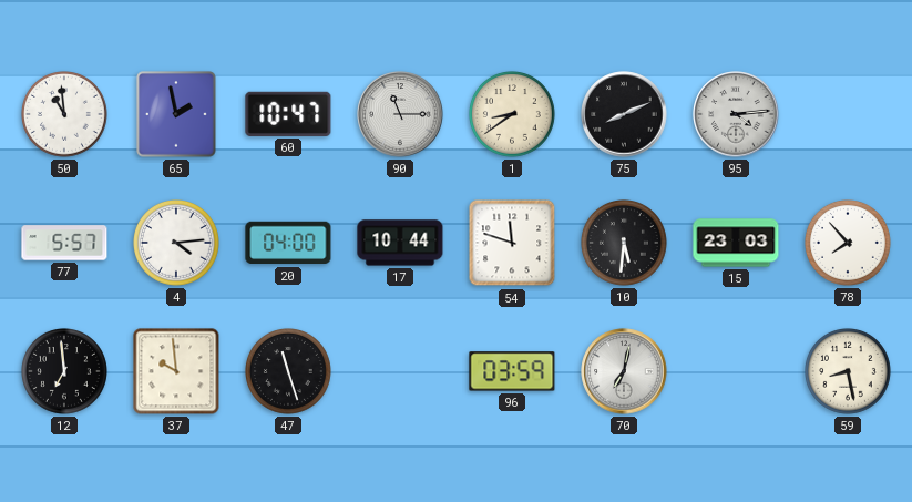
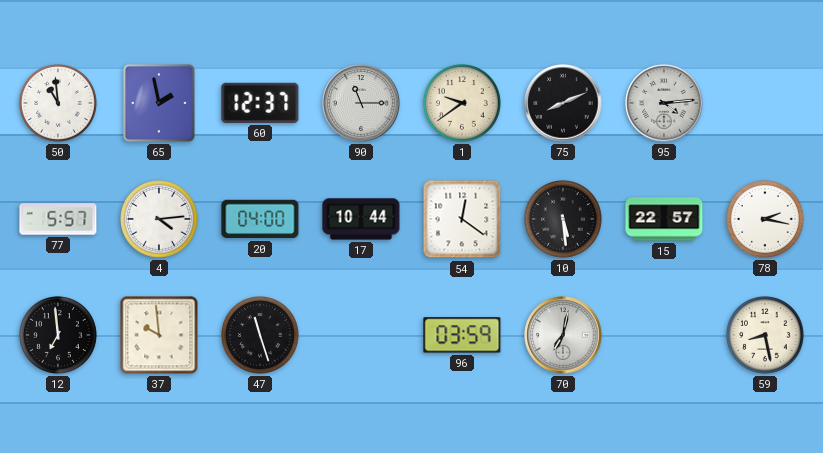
60: 10:47 -> 12:37 (260, 103)
1: 8:39 -> 9:39 (463, 104)
54: 11:48 -> 12:21 (462, 219)
10: 5:31 -> 5:29 (564, 220)
15: 23:03 -> 22:57 (664, 219)
78: 7:53 -> 2:17 (766, 220)
